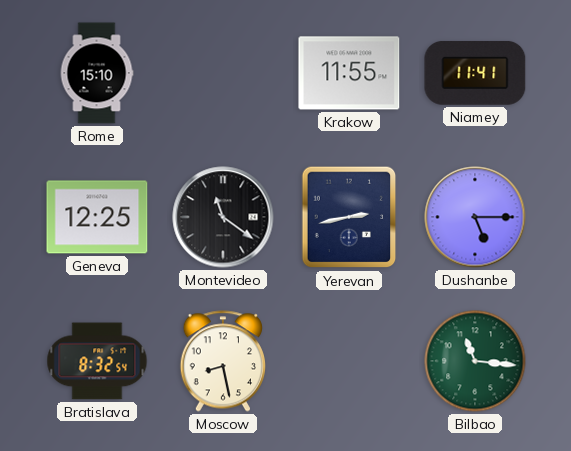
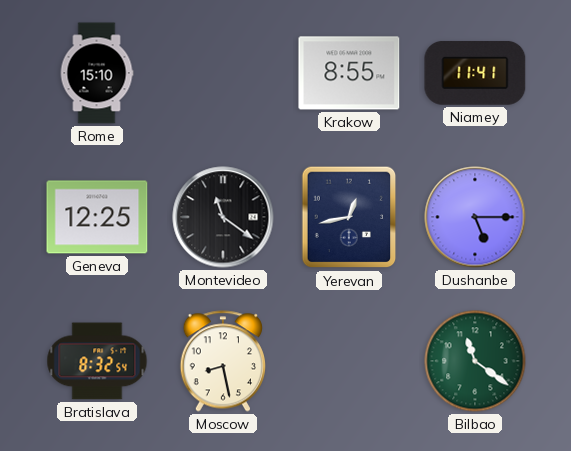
Krakow: 11:55 -> 8:55 (349, 73)
Yerevan: 2:43 -> 12:43 (349, 217)
Bilbao: 11:16 -> 11:21 (475, 361)
